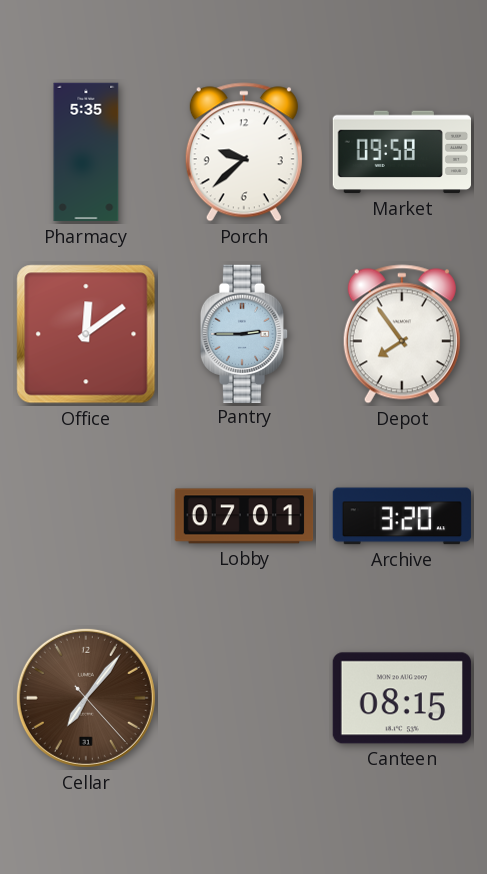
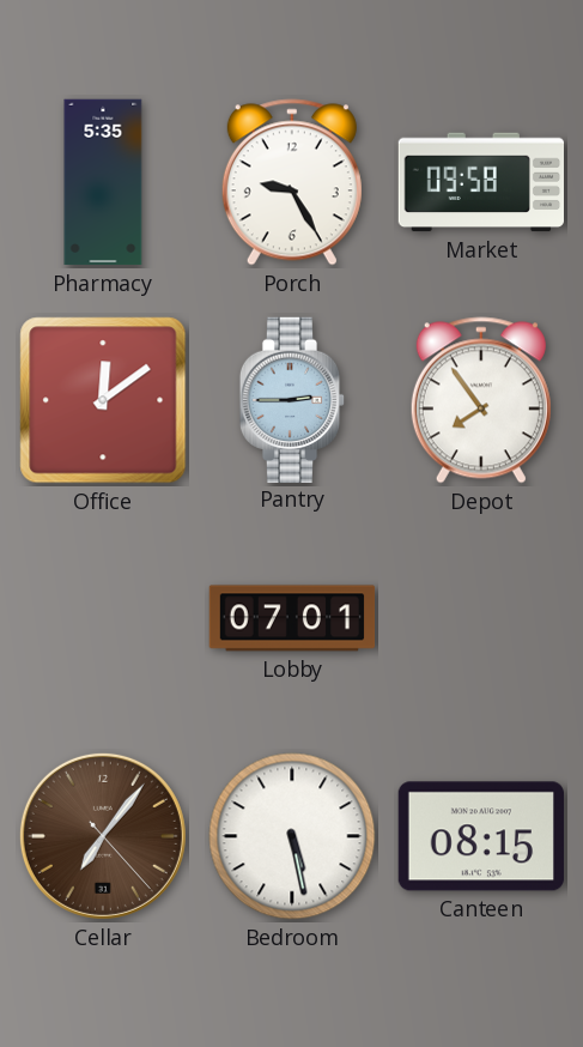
Porch: 9:38 -> 9:25 (292, 182)
Archive: 3:20 -> none (401, 516)
Bedroom: none -> 5:28 (292, 836)
